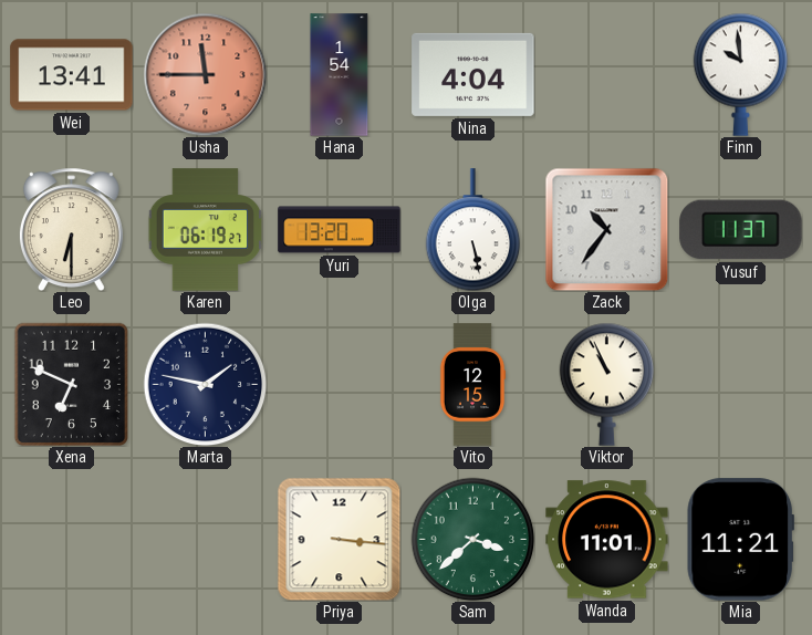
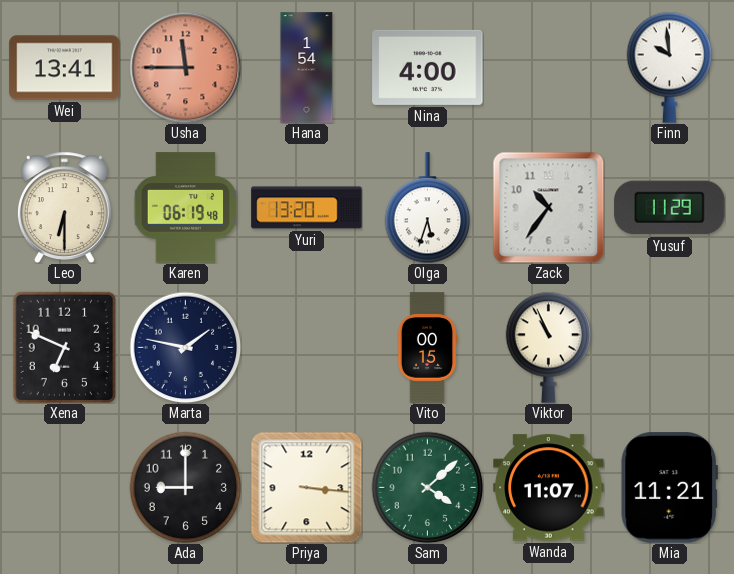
Nina: 4:04 -> 4:00 (428, 67)
Karen: 06:19:27 -> 06:19:48 (186, 208)
Olga: 5:28 -> 5:33 (428, 208)
Yusuf: 11:37 -> 11:29 (670, 208)
Vito: 12:15 -> 00:15 (427, 348)
Ada: none -> 9:00 (185, 487)
Sam: 3:38 -> 4:08 (427, 487)
Wanda: 11:01 -> 11:07 (549, 488)
